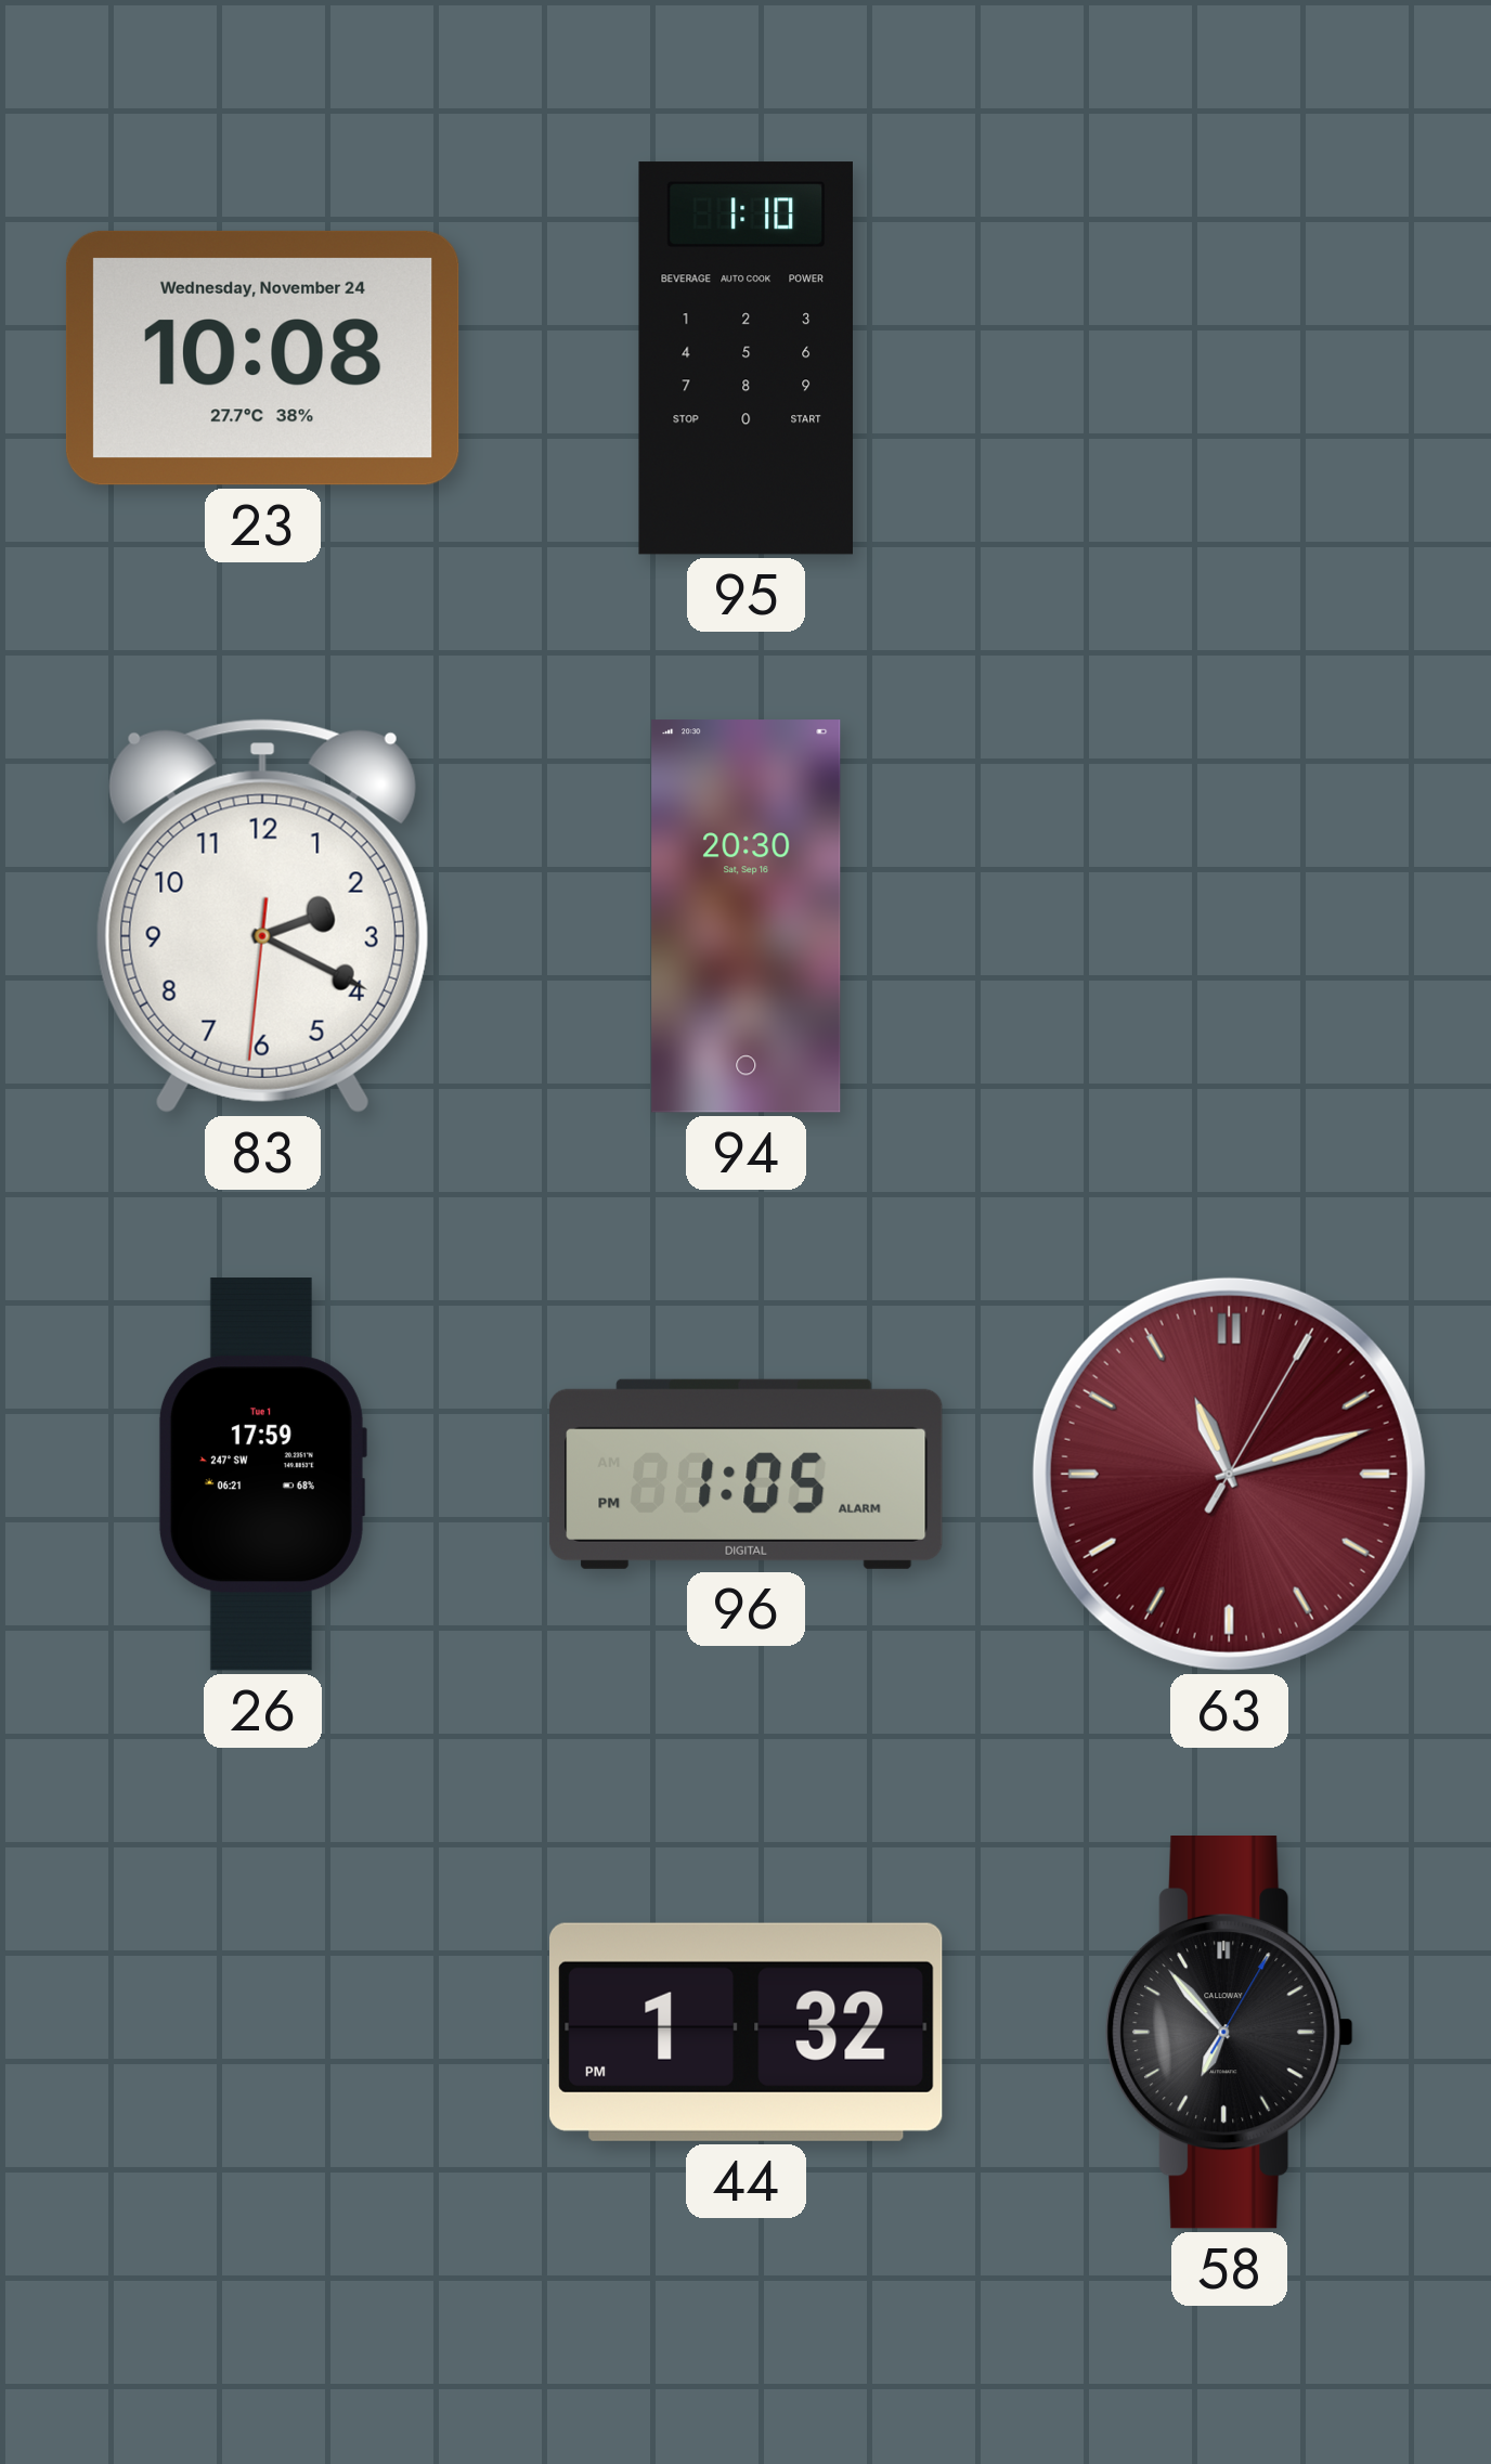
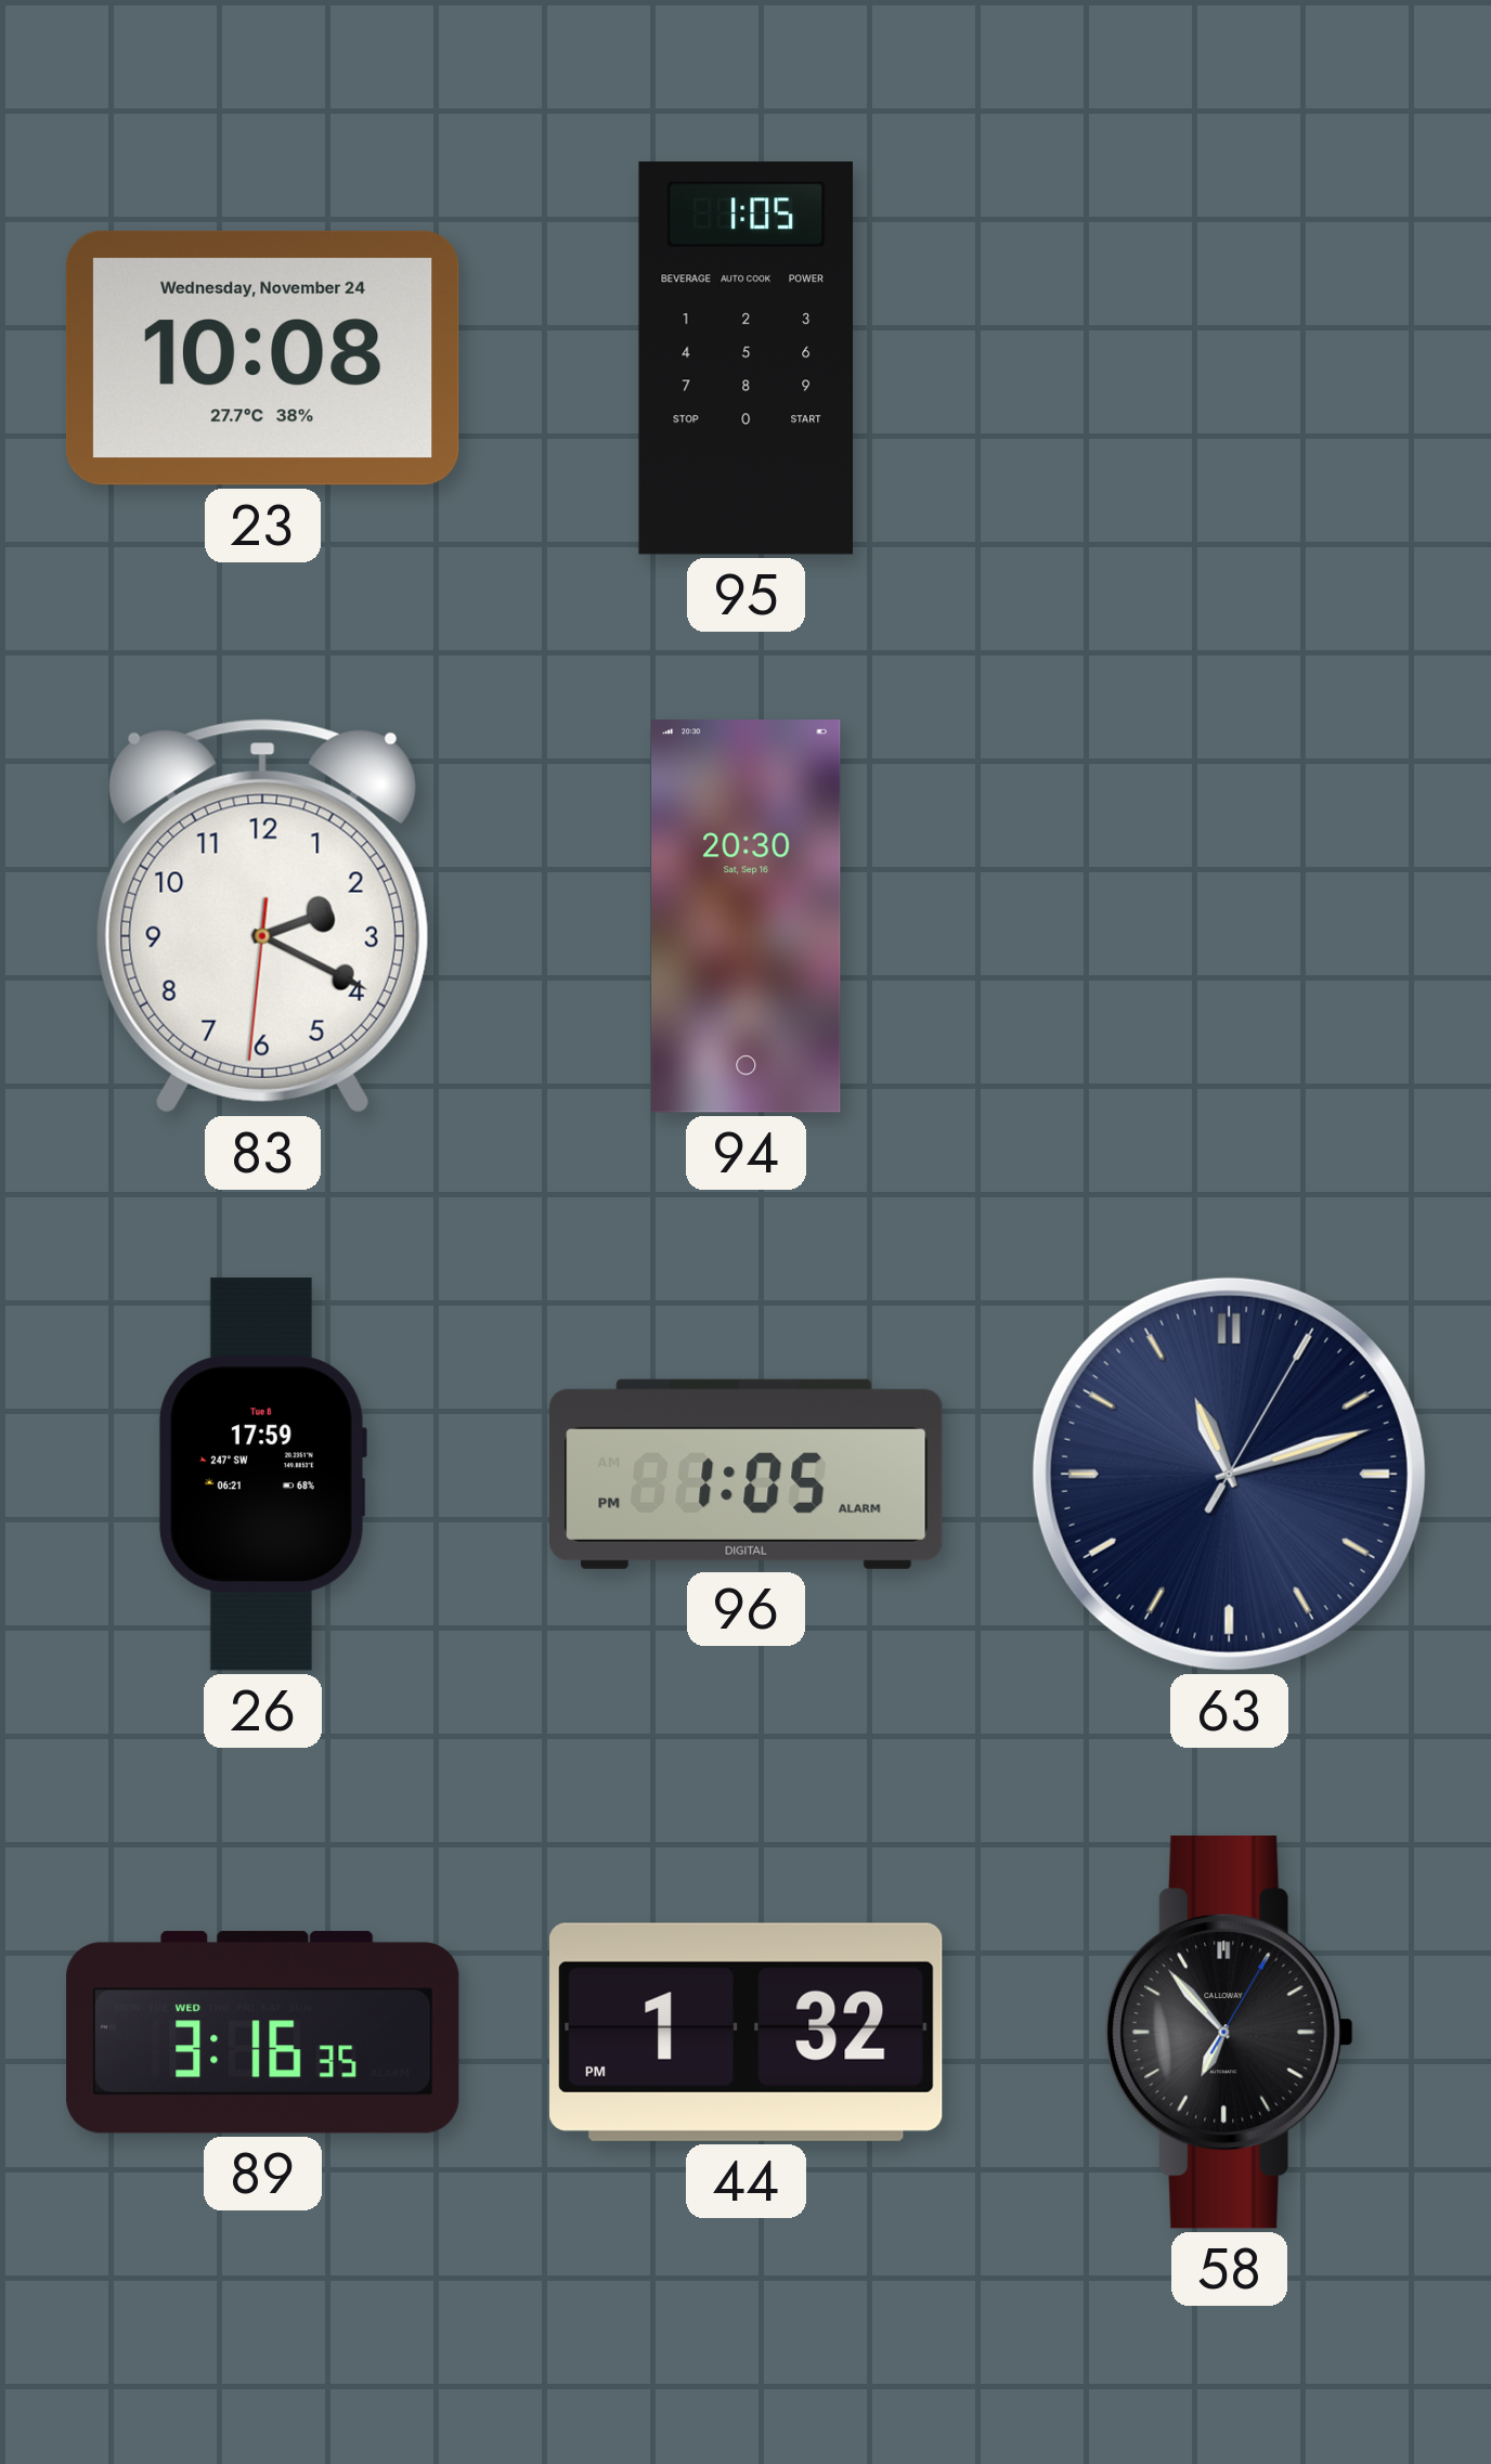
95: 1:10 -> 1:05 (746, 359)
26 date: Tue 1 -> Tue 8 (262, 1475)
63 dial: burgundy -> navy (1229, 1474)
89: none -> 3:16 (263, 2033)
